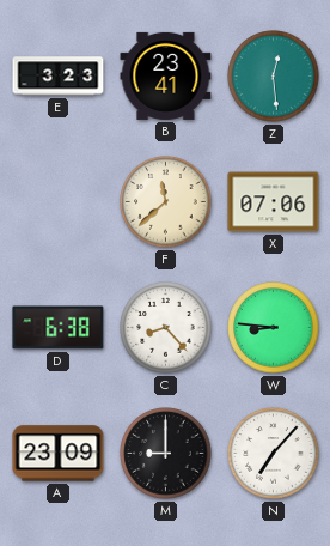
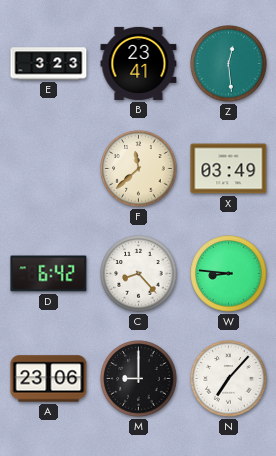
X: 07:06 -> 03:49 (229, 169)
D: 6:38 -> 6:42 (49, 274)
A: 23:09 -> 23:06 (49, 379)
